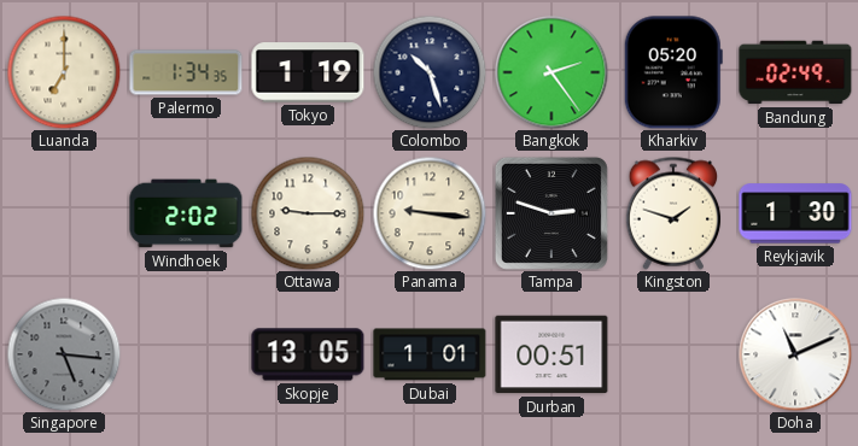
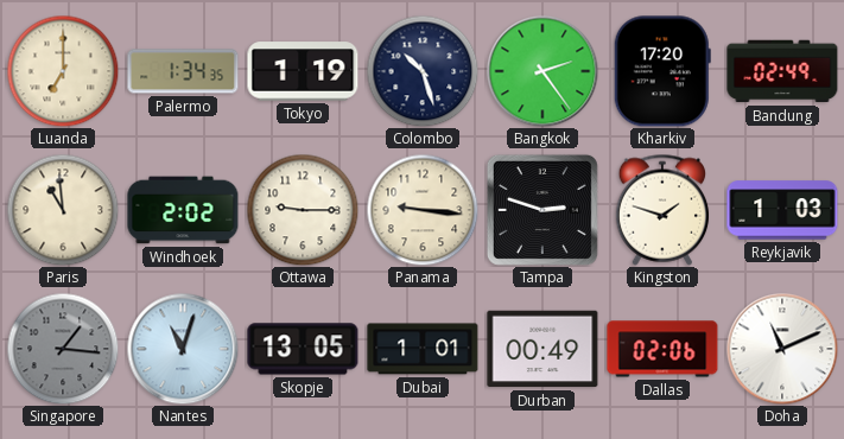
Kharkiv: 05:20 -> 17:20 (662, 71)
Paris: none -> 10:59 (63, 210)
Reykjavik: 1:30 -> 1:03 (782, 210)
Singapore: 5:16 -> 1:16 (63, 349)
Nantes: none -> 11:03 (183, 349)
Durban: 00:51 -> 00:49 (542, 349)
Dallas: none -> 02:06 (662, 349)
